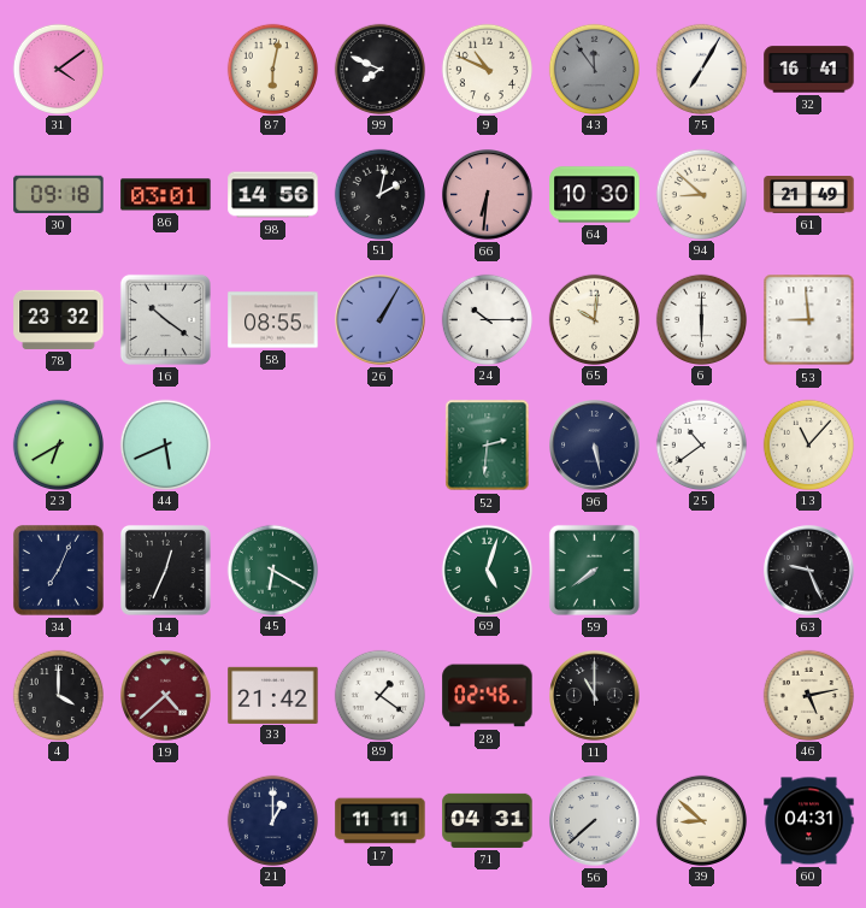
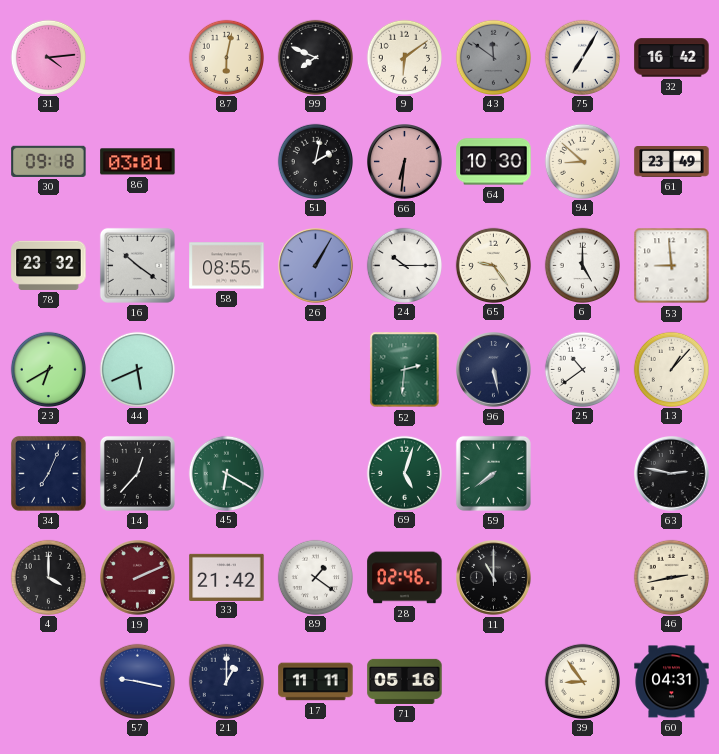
31: 4:09 -> 4:14 (48, 57)
9: 10:49 -> 6:09 (404, 57)
43: 11:54 -> 11:51 (493, 57)
32: 16:41 -> 16:42 (672, 58)
98: 14:56 -> none (273, 195)
61: 21:49 -> 23:49 (672, 162)
65: 10:01 -> 9:24 (493, 265)
6: 6:00 -> 5:00 (582, 265)
13: 11:07 -> 1:07 (671, 369)
14: 12:34 -> 12:37 (137, 473)
63: 9:26 -> 2:47 (672, 474)
19: 4:38 -> 2:11 (138, 578)
46: 5:13 -> 2:43 (671, 577)
57: none -> 9:17 (137, 681)
71: 04:31 -> 05:16 (405, 681)
56: 7:38 -> none (595, 821)
39: 8:52 -> 8:54 (582, 681)
